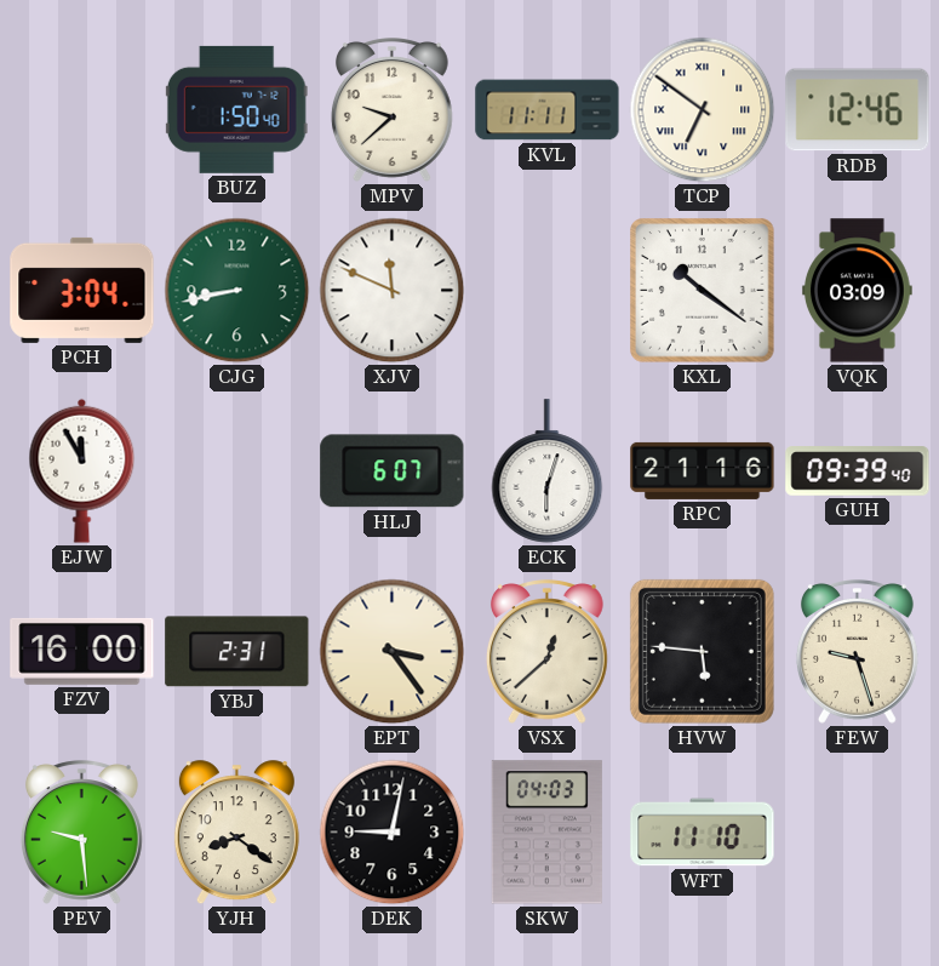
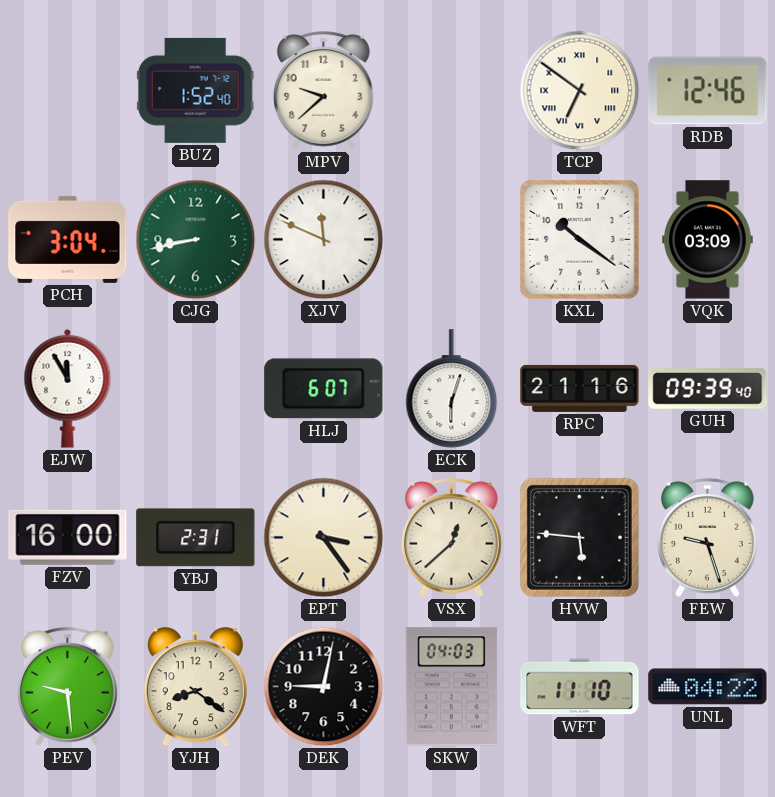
BUZ: 1:50 -> 1:52 (195, 90)
KVL: 11:11 -> none (548, 110)
UNL: none -> 04:22 (708, 687)
